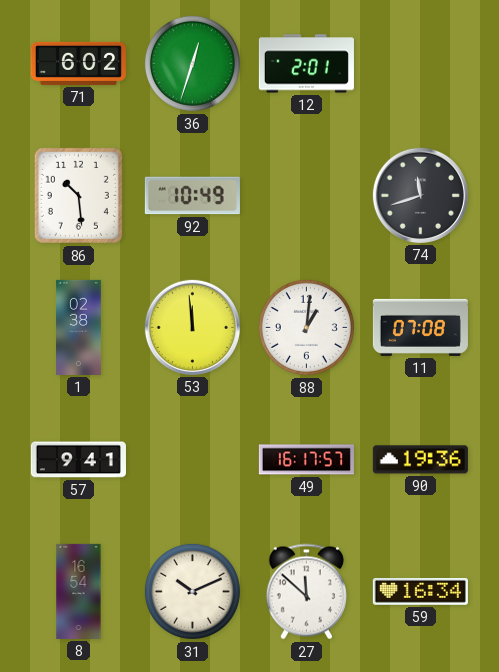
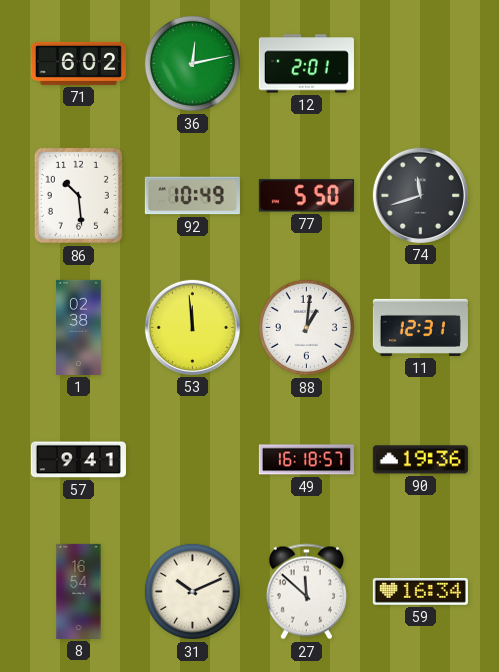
36: 12:33 -> 12:13 (192, 63)
77: none -> 5:50 (306, 196)
11: 07:08 -> 12:31 (420, 327)
49: 16:17 -> 16:18 (306, 460)
